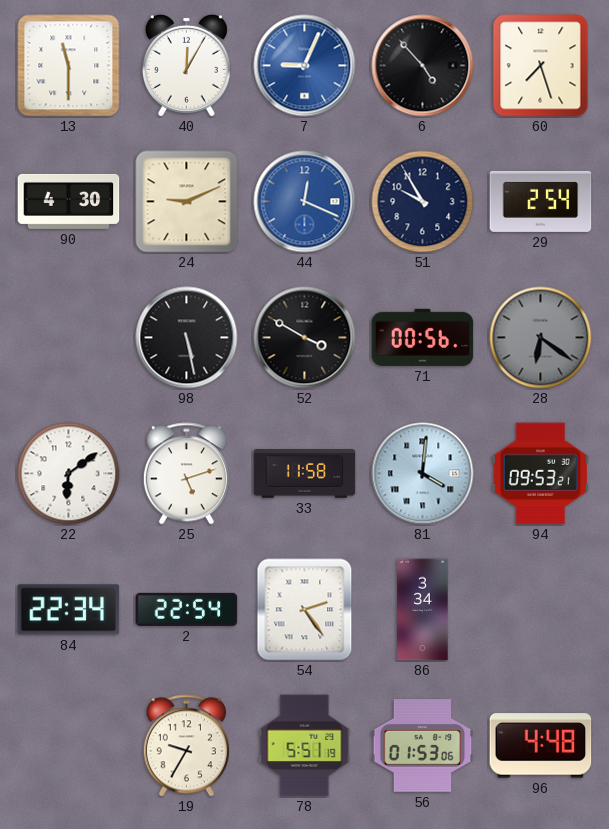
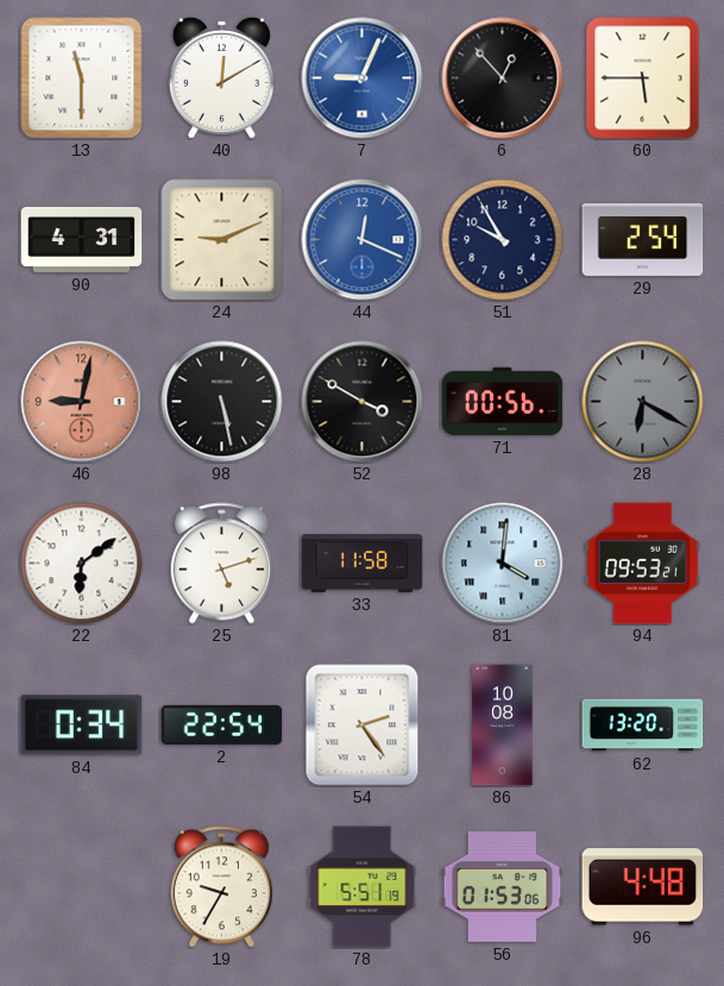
40: 12:05 -> 12:10 (221, 77)
6: 4:53 -> 12:53 (503, 78)
60: 7:27 -> 5:45 (643, 78)
90: 4:30 -> 4:31 (82, 239)
46: none -> 9:02 (82, 402)
28: 6:21 -> 6:20 (643, 402)
84: 22:34 -> 0:34 (82, 726)
86: 3:34 -> 10:08 (503, 726)
62: none -> 13:20 (643, 726)
